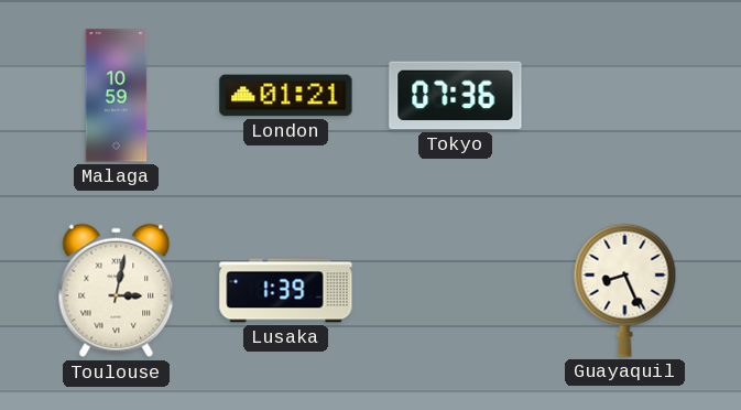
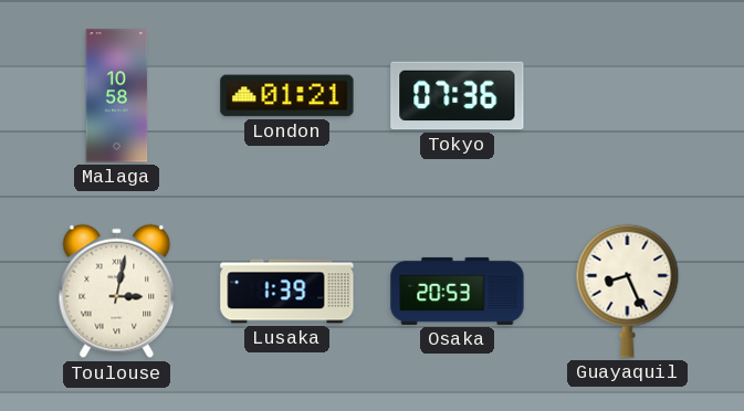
Malaga: 10:59 -> 10:58 (117, 96)
Osaka: none -> 20:53 (458, 291)
